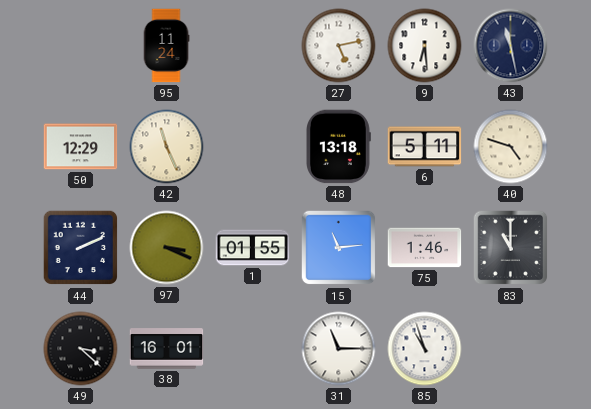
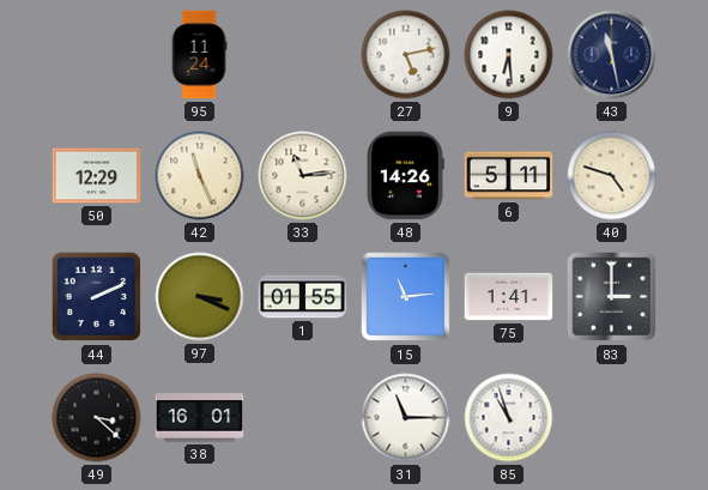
33: none -> 11:14 (303, 176)
48: 13:18 -> 14:26 (406, 176)
75: 1:46 -> 1:41 (509, 297)
83: 11:00 -> 3:00 (612, 297)
